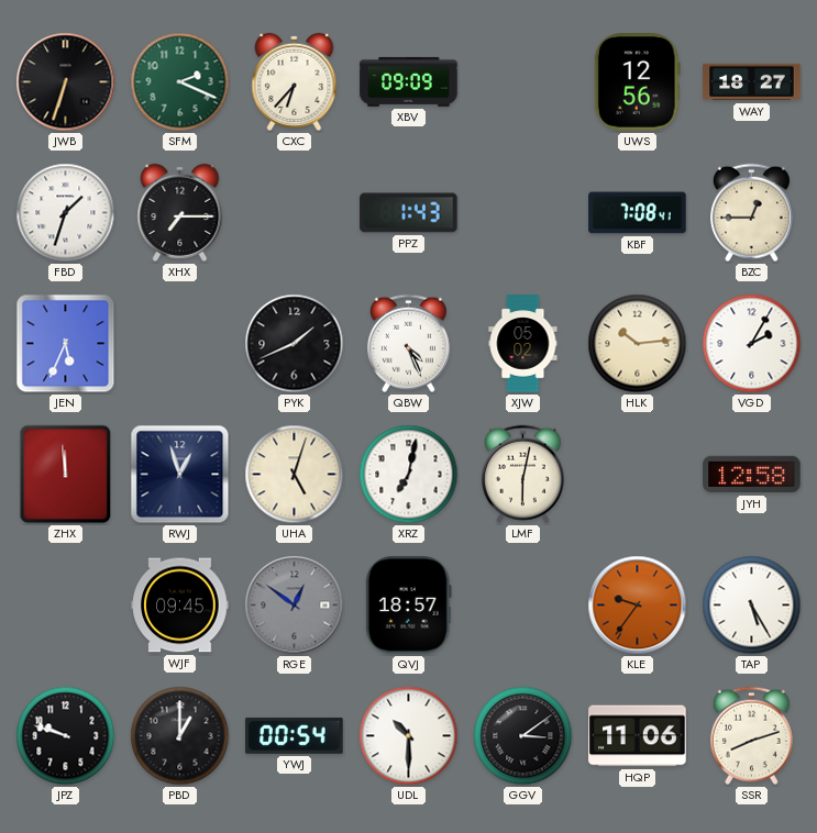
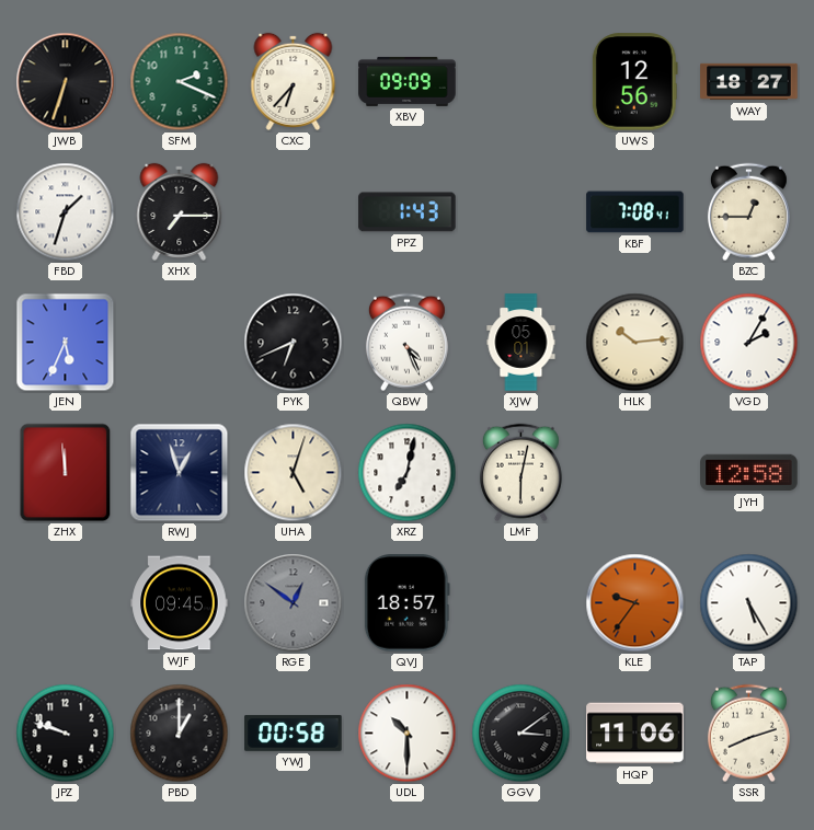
PYK: 1:41 -> 6:41 (294, 343)
XJW: 05:02 -> 05:01 (521, 343)
YWJ: 00:54 -> 00:58 (294, 734)
